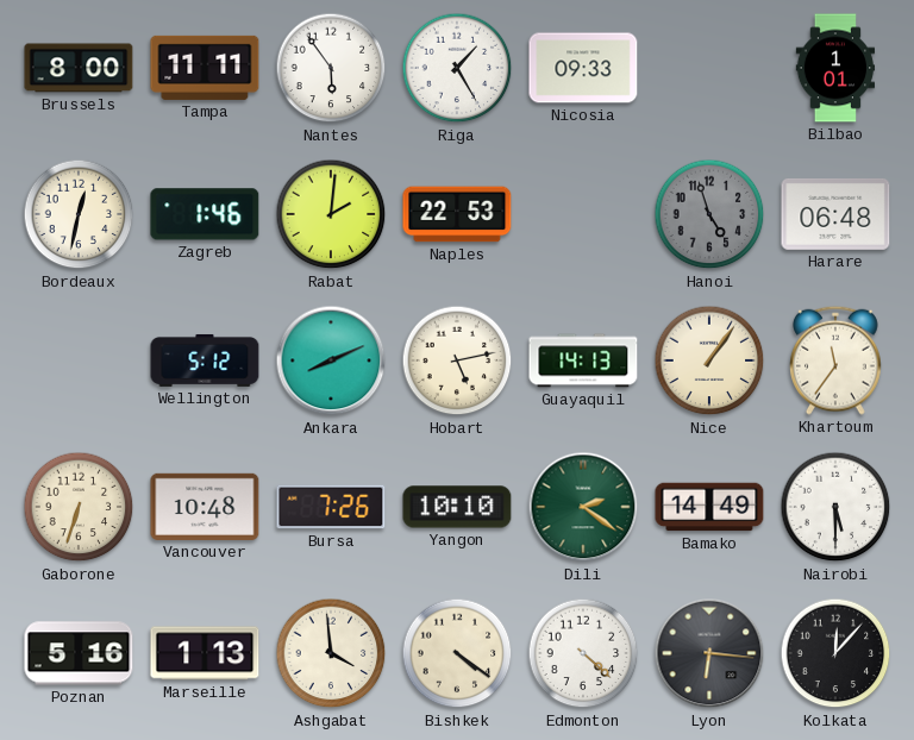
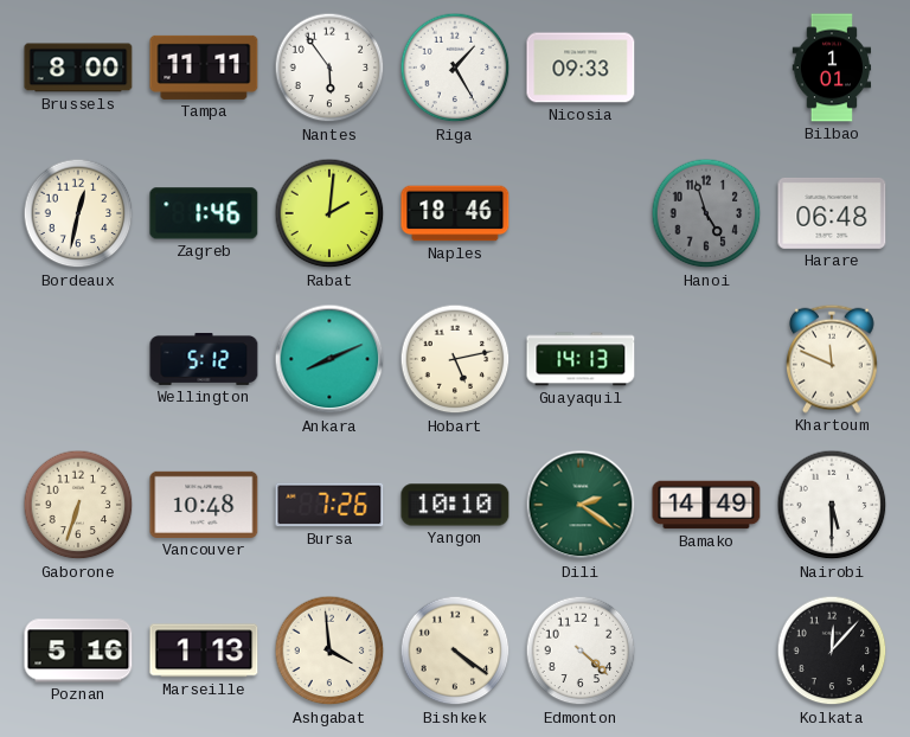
Naples: 22:53 -> 18:46 (455, 213)
Nice: 1:06 -> none (709, 360)
Khartoum: 11:36 -> 11:49 (833, 359)
Lyon: 6:16 -> none (709, 653)
